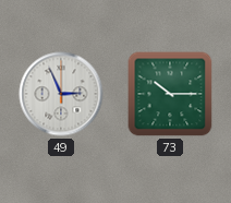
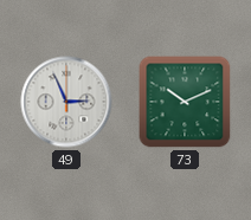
73: 10:15 -> 10:11 (185, 102)
